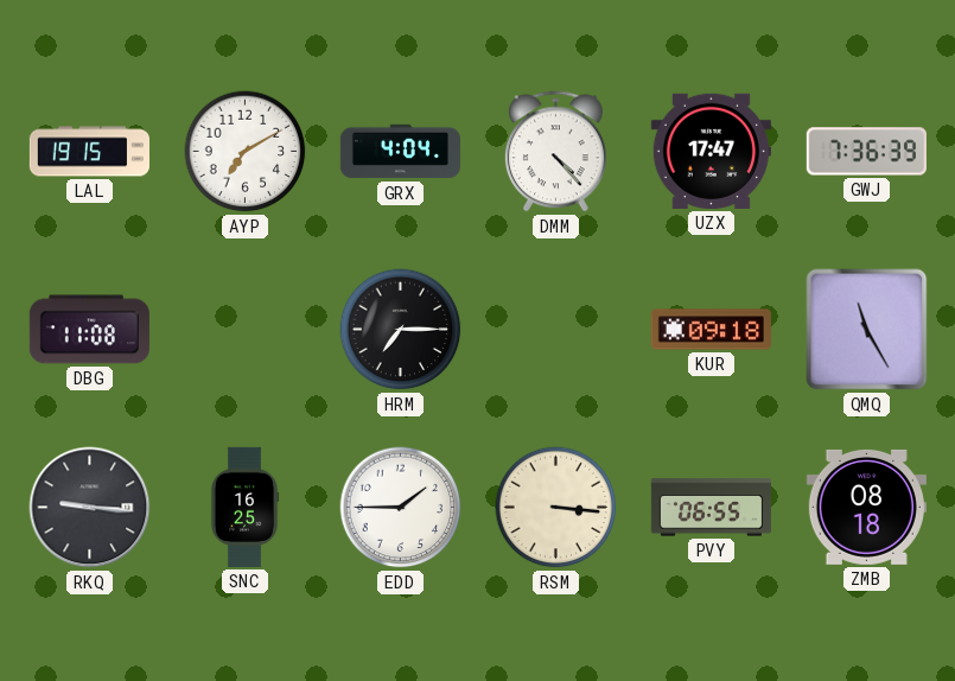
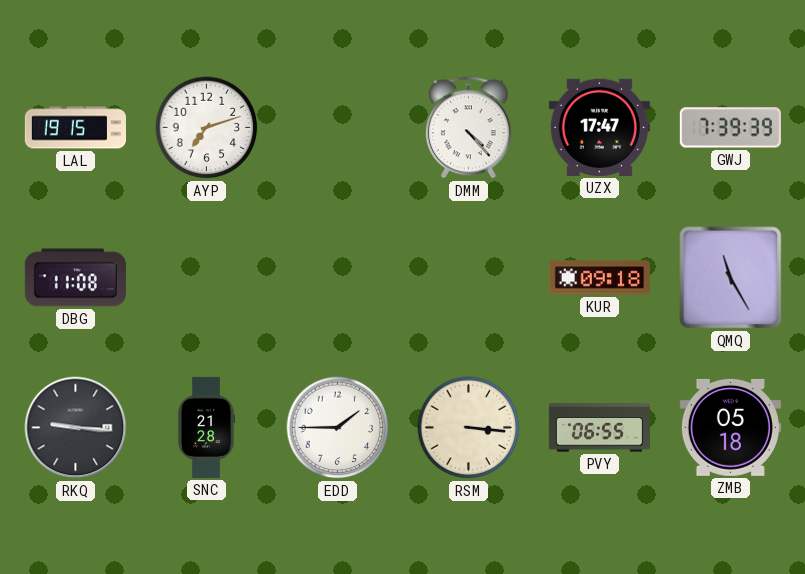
AYP: 7:10 -> 7:12 (207, 128)
GRX: 4:04 -> none (400, 152)
GWJ: 7:36 -> 7:39 (730, 128)
HRM: 7:15 -> none (401, 330)
SNC: 16:25 -> 21:28 (206, 427)
ZMB: 08:18 -> 05:18 (730, 427)
